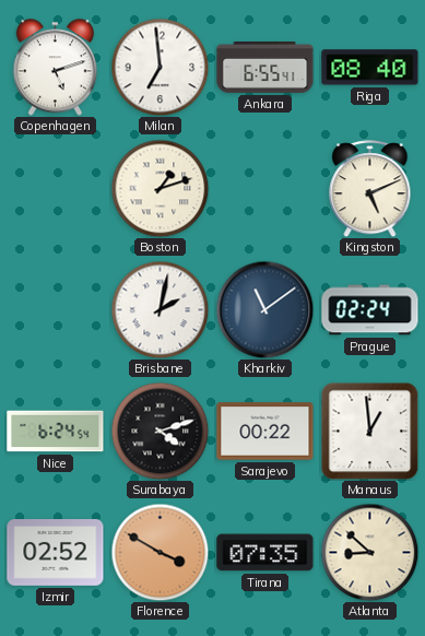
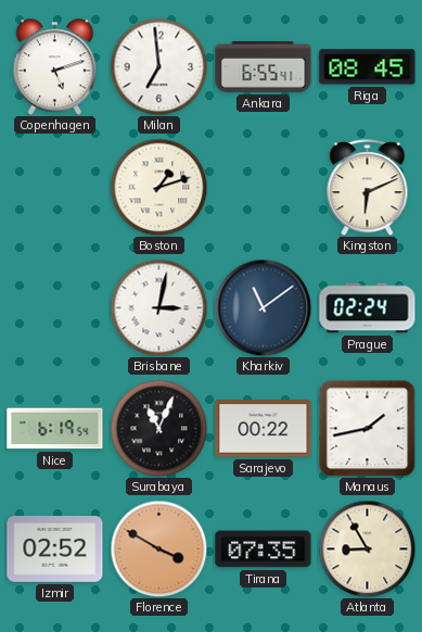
Riga: 08:40 -> 08:45 (368, 67)
Kingston: 5:11 -> 6:11 (368, 188)
Brisbane: 2:02 -> 3:02 (158, 307)
Nice: 6:24 -> 6:19 (55, 429)
Surabaya: 4:12 -> 11:04 (158, 428)
Manaus: 12:59 -> 1:43 (367, 428)
Atlanta: 8:52 -> 8:55 (367, 548)
